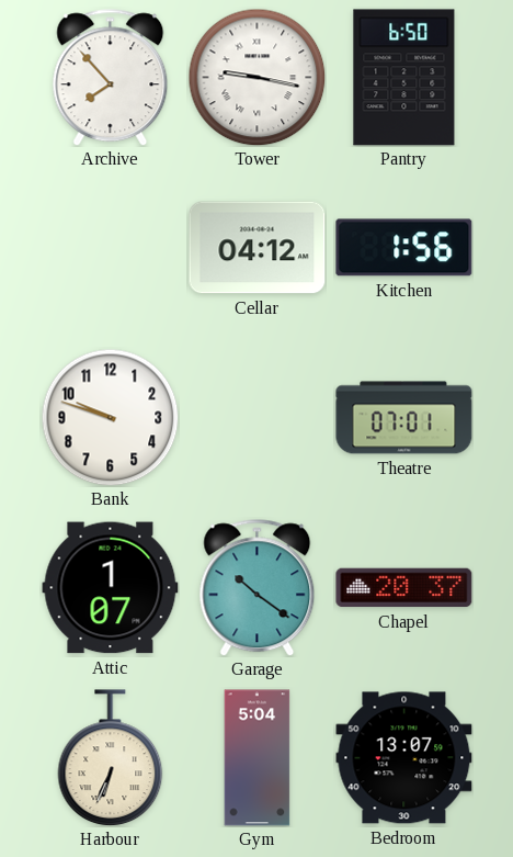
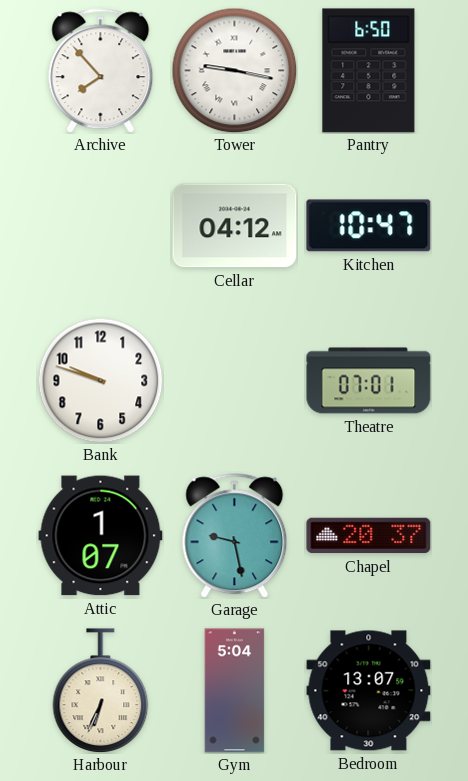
Kitchen: 1:56 -> 10:47 (369, 226)
Garage: 10:21 -> 9:28 (235, 536)
